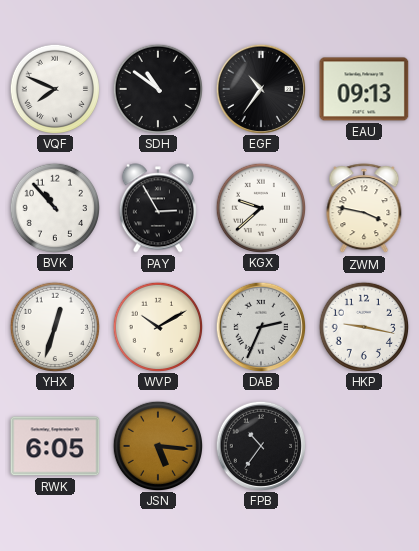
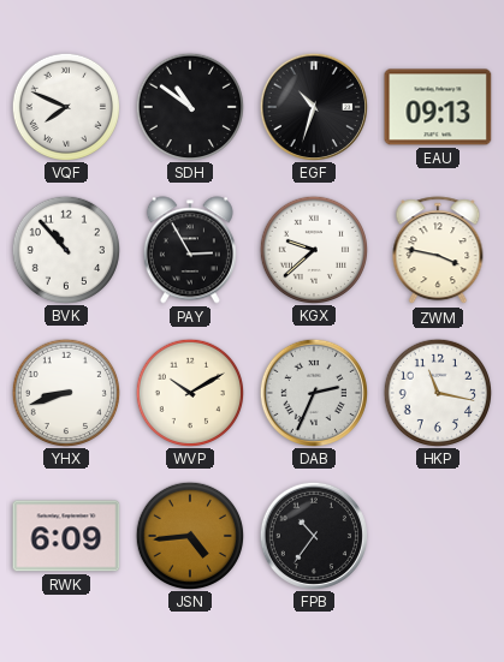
EGF: 10:36 -> 10:33 (313, 106)
YHX: 12:33 -> 8:42 (65, 392)
HKP: 9:17 -> 11:17 (437, 392)
RWK: 6:05 -> 6:09 (66, 536)
JSN: 5:16 -> 4:44 (189, 535)
